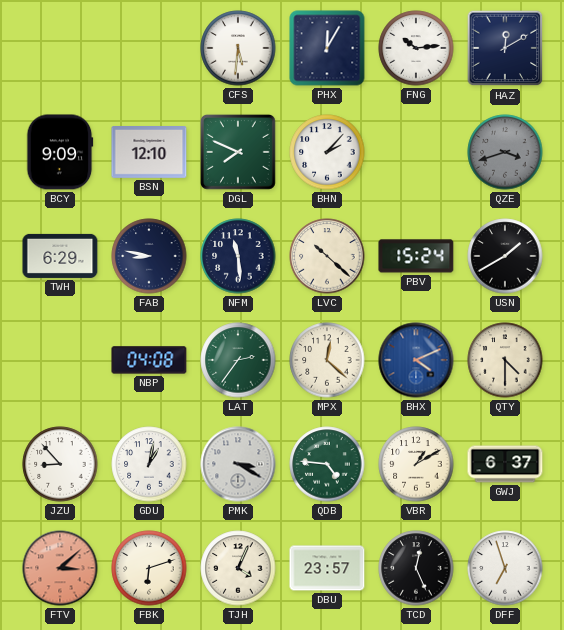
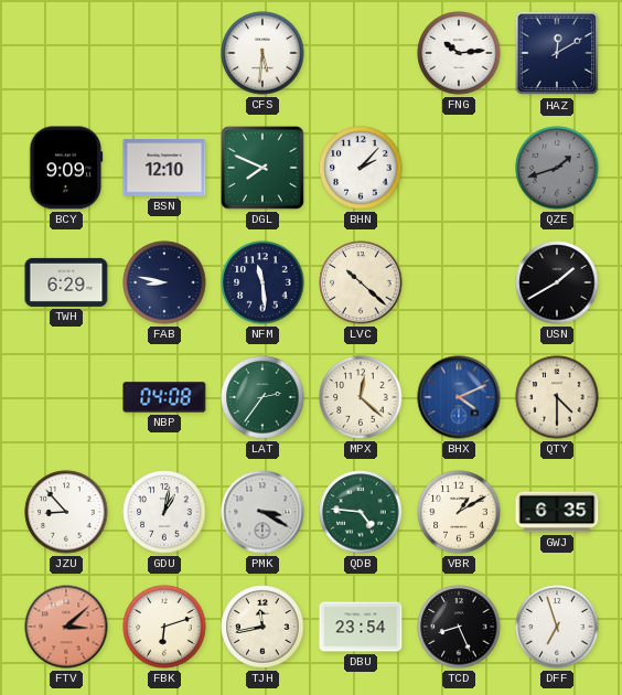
PHX: 12:05 -> none (327, 48)
QZE: 3:42 -> 1:42 (557, 168)
PBV: 15:24 -> none (416, 256)
GWJ: 6:37 -> 6:35 (557, 512)
TJH: 4:04 -> 11:43 (262, 627)
DBU: 23:57 -> 23:54 (361, 627)
TCD: 12:26 -> 8:26 (459, 627)
